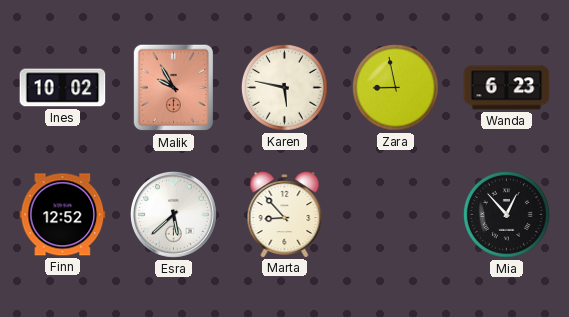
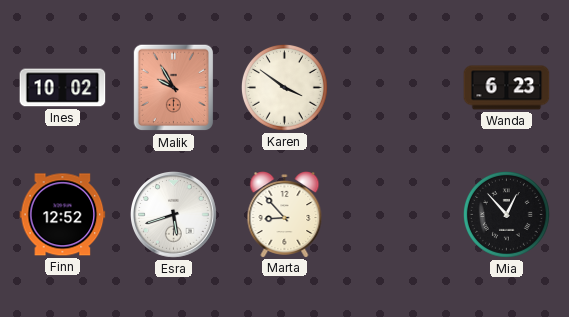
Karen: 5:47 -> 3:51 (285, 88)
Zara: 8:58 -> none (396, 88)
Esra: 5:38 -> 5:42 (174, 215)
